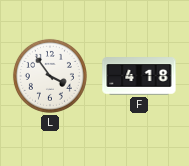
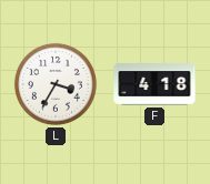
L: 3:54 -> 3:35 (56, 84)
